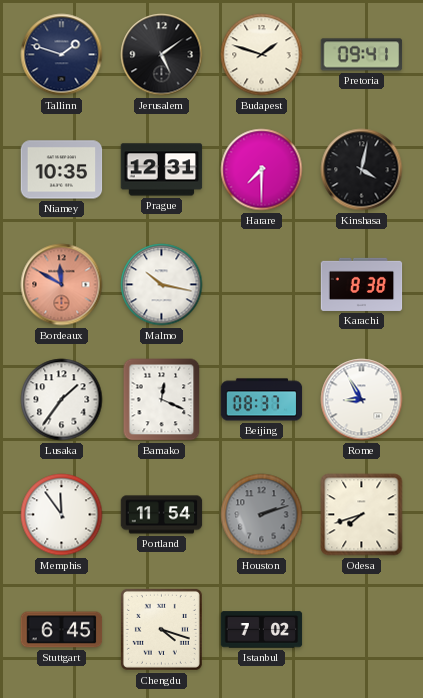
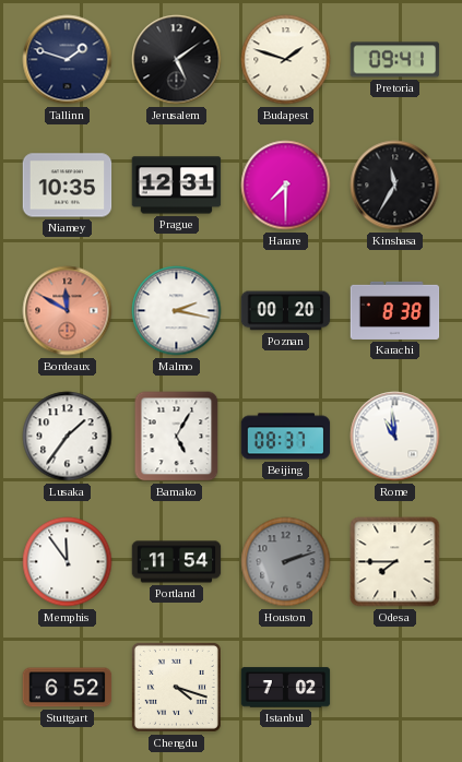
Kinshasa: 4:02 -> 11:35 (395, 186)
Malmo: 10:17 -> 2:17 (177, 311)
Poznan: none -> 00:20 (286, 311)
Bamako: 12:19 -> 5:05 (177, 437)
Rome: 8:55 -> 10:59 (395, 437)
Odesa: 7:42 -> 7:45 (395, 562)
Stuttgart: 6:45 -> 6:52 (68, 688)
